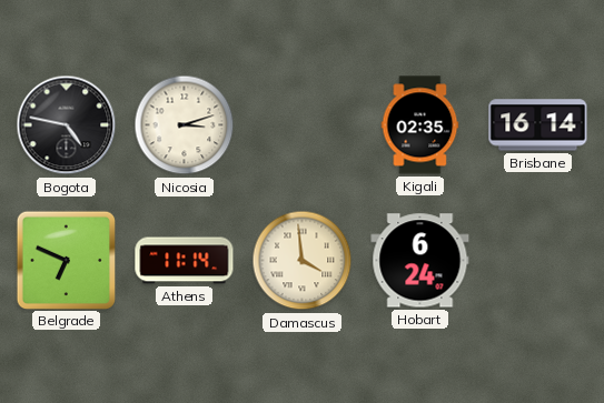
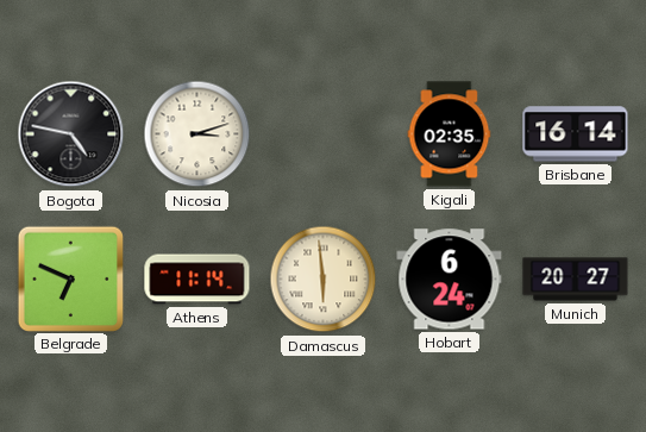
Damascus: 3:59 -> 5:59 (324, 280)
Munich: none -> 20:27 (576, 280)
